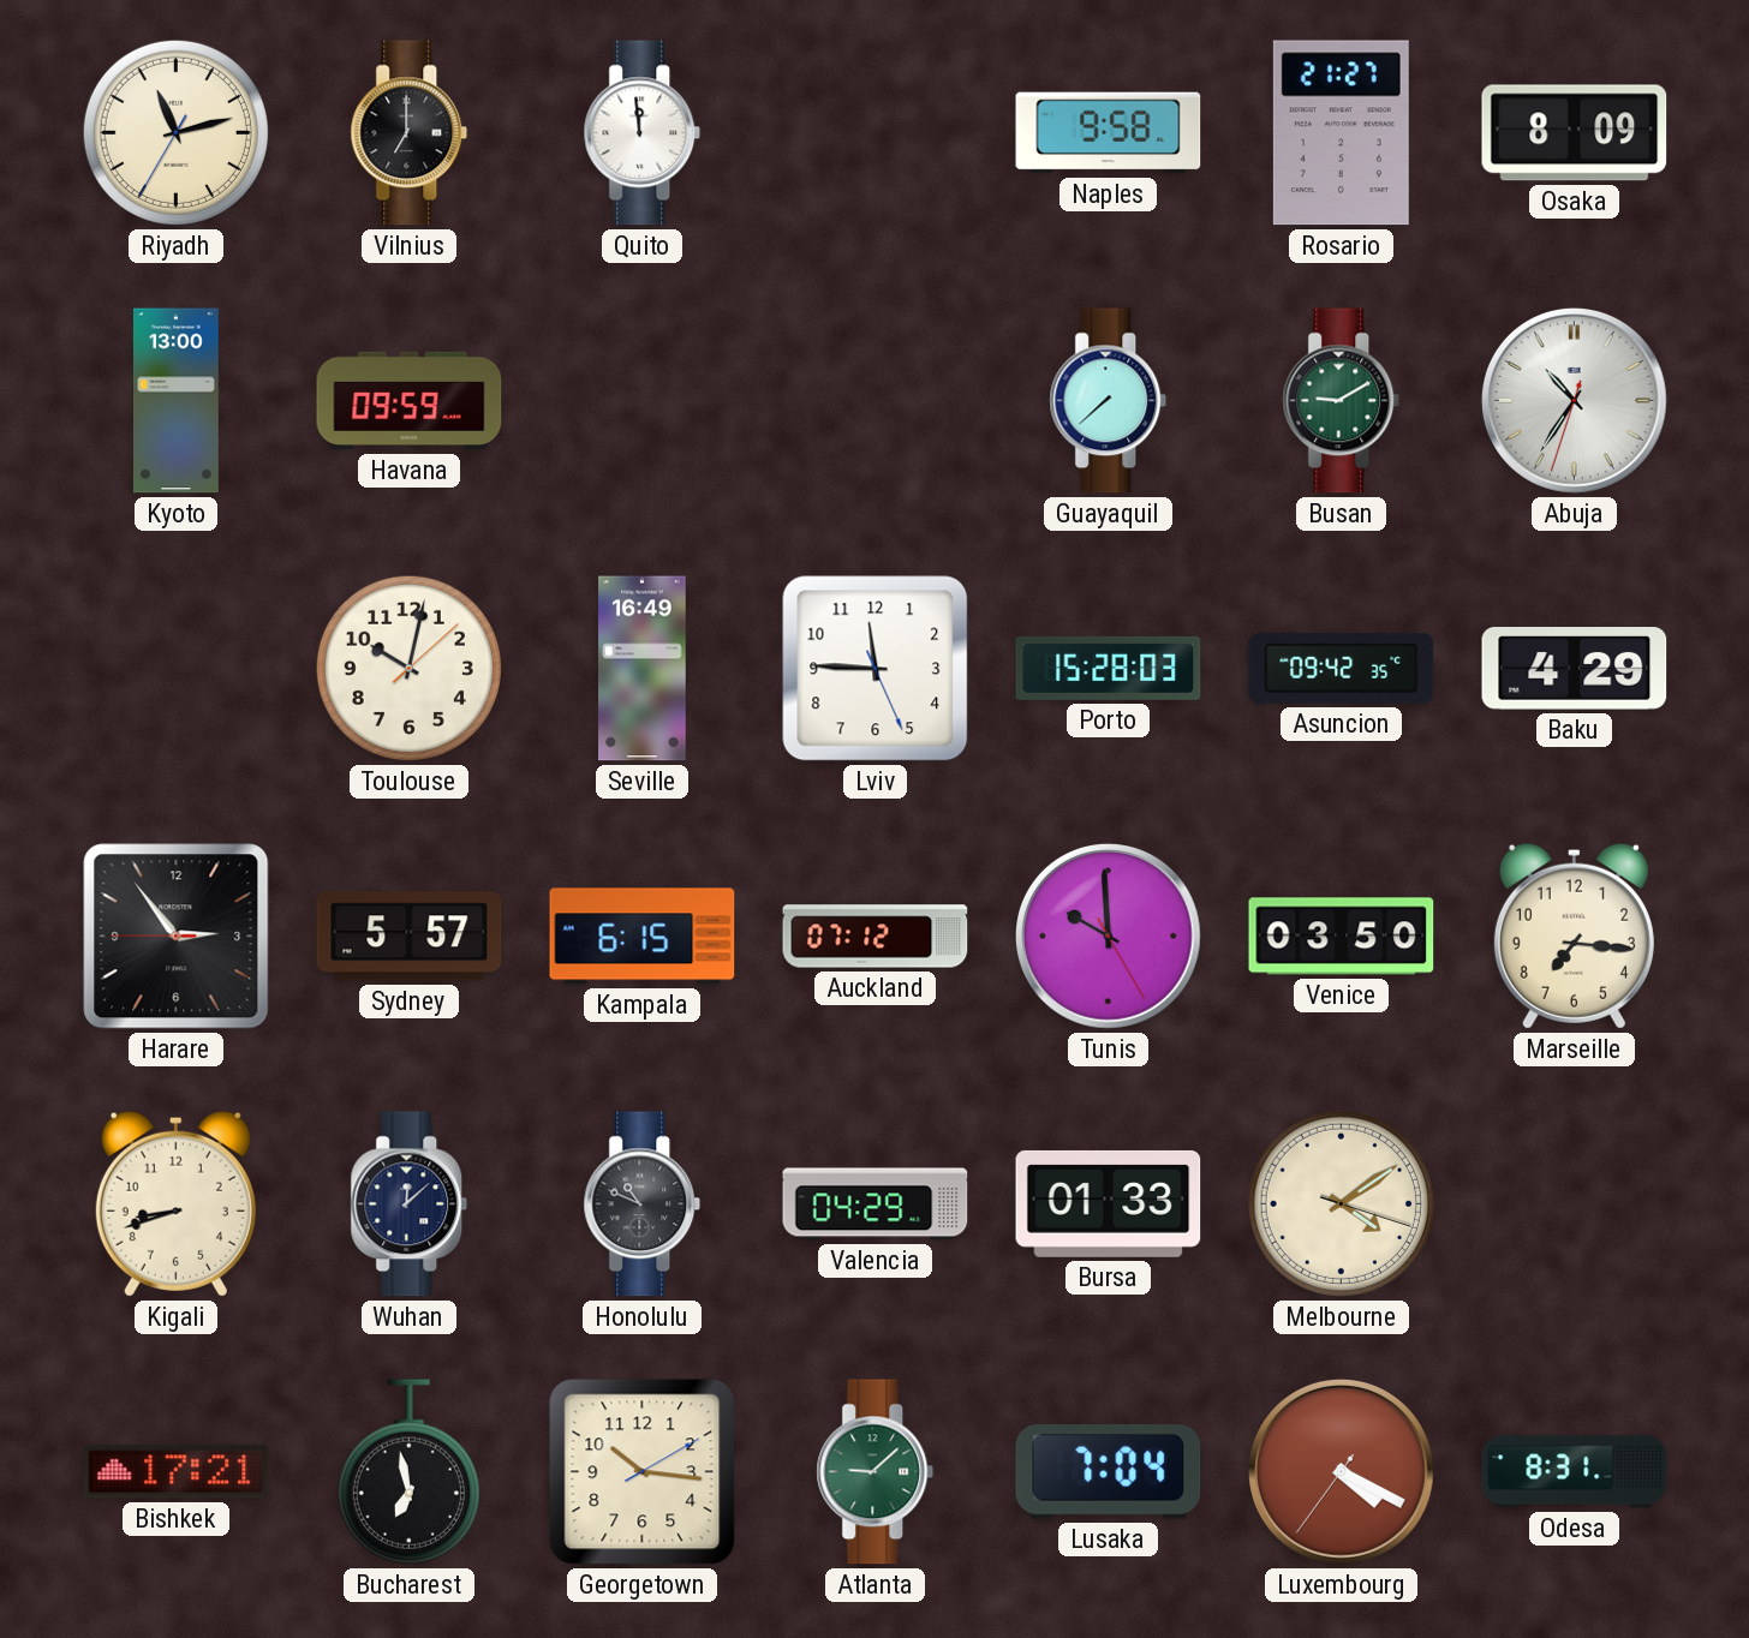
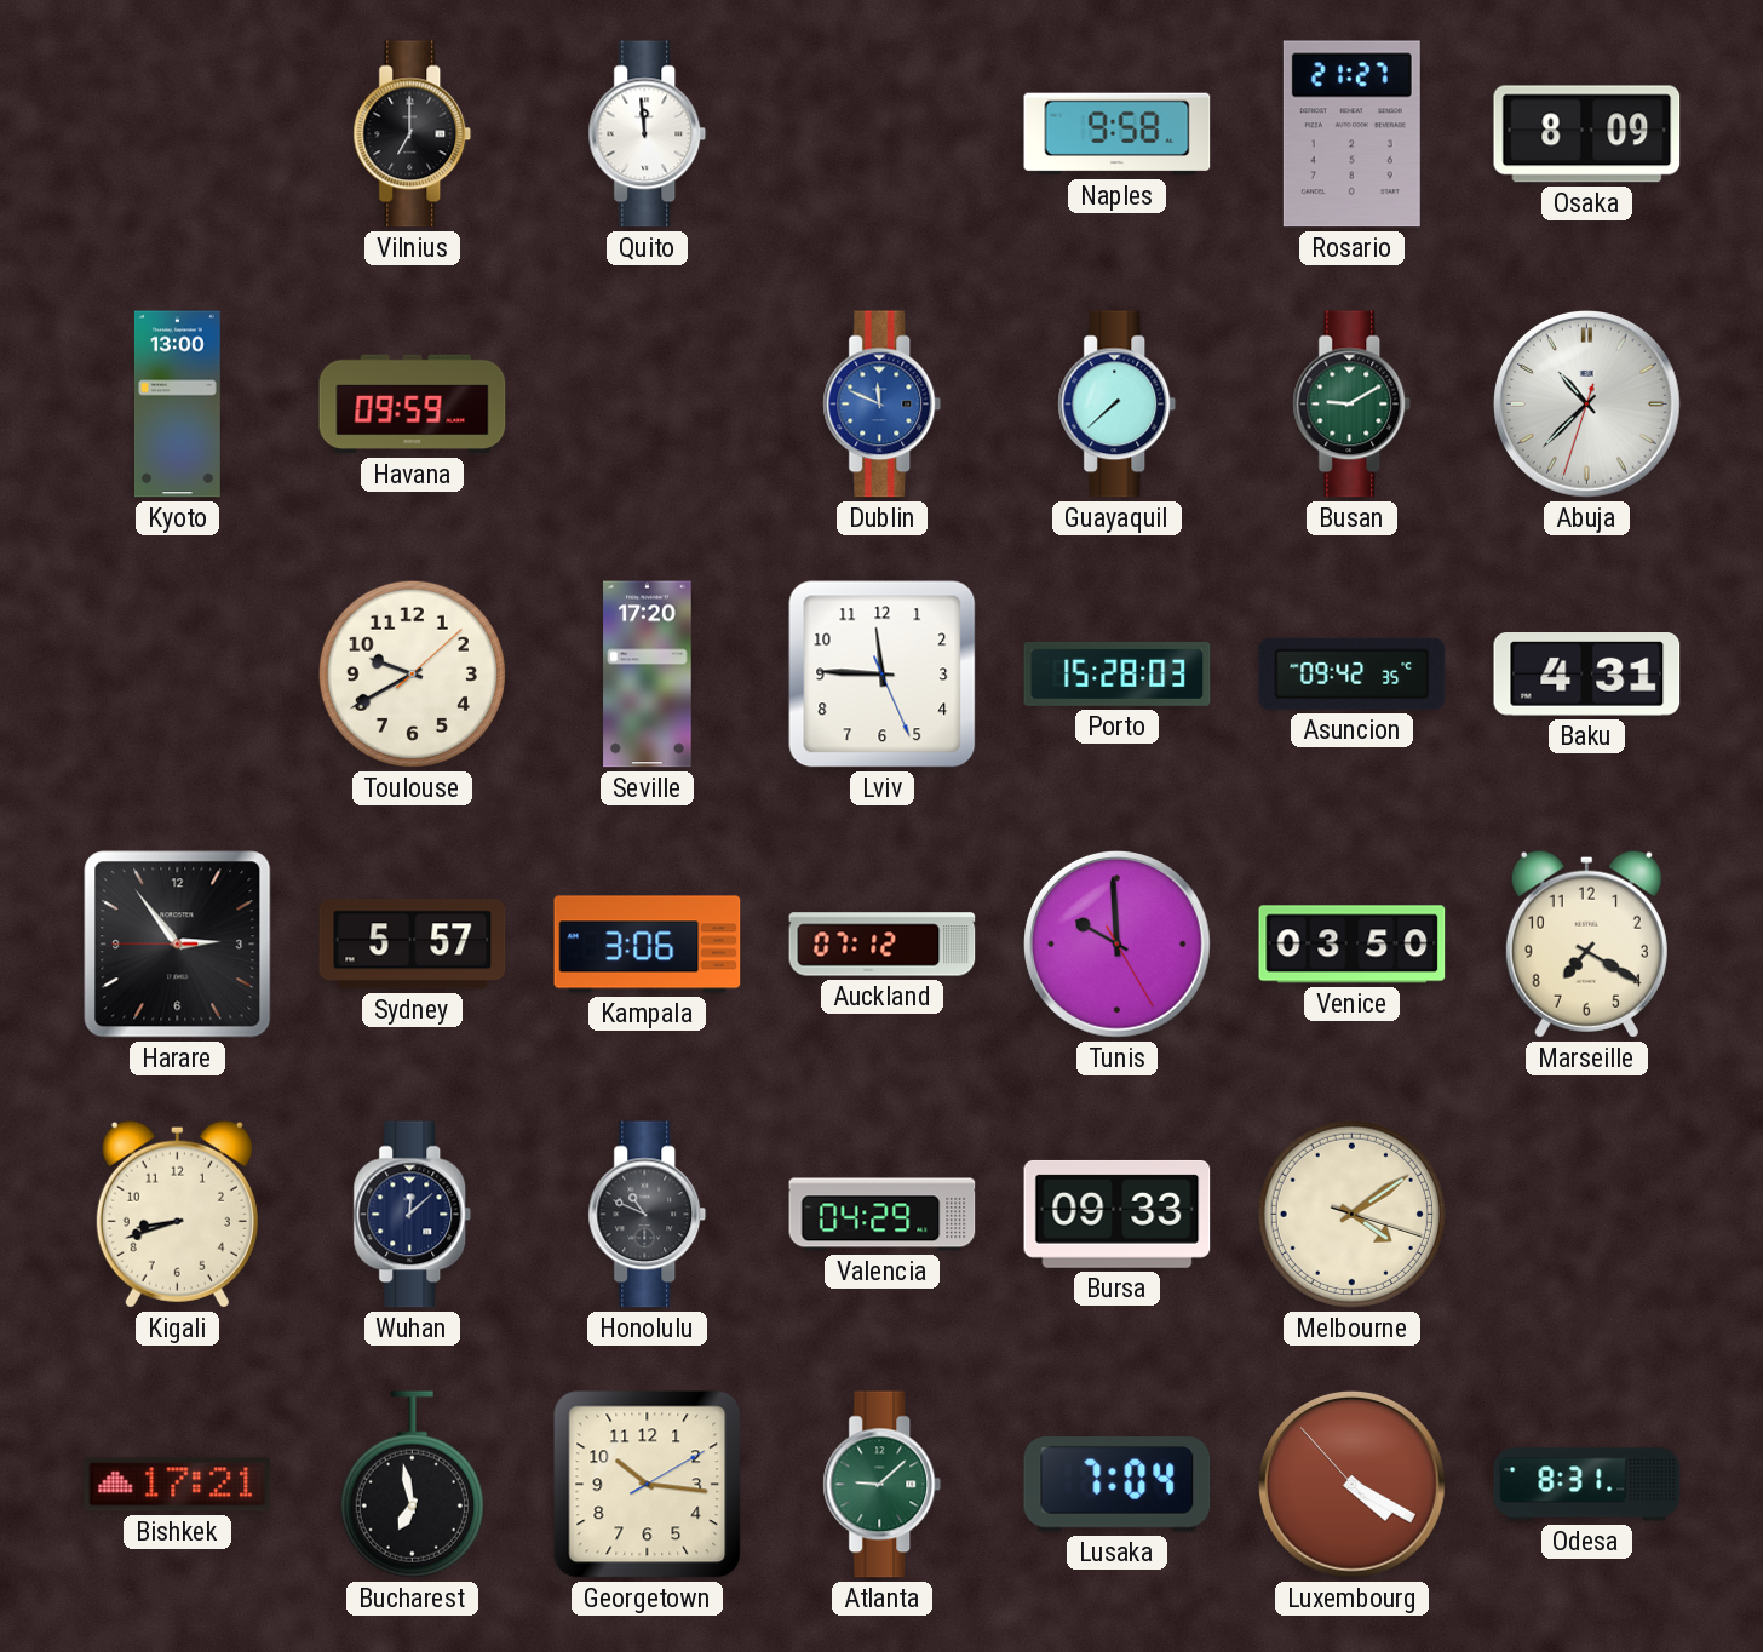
Riyadh: 11:12 -> none (175, 132)
Dublin: none -> 11:49 (883, 405)
Abuja: 10:35 -> 10:37 (1587, 405)
Toulouse: 10:02 -> 9:40 (412, 673)
Seville: 16:49 -> 17:20 (648, 675)
Baku: 4:29 -> 4:31 (1587, 675)
Kampala: 6:15 -> 3:06 (648, 945)
Marseille: 7:16 -> 7:20 (1586, 943)
Bursa: 01:33 -> 09:33 (1118, 1214)
Luxembourg: 4:19:36 -> 4:19:53 (1353, 1485)
